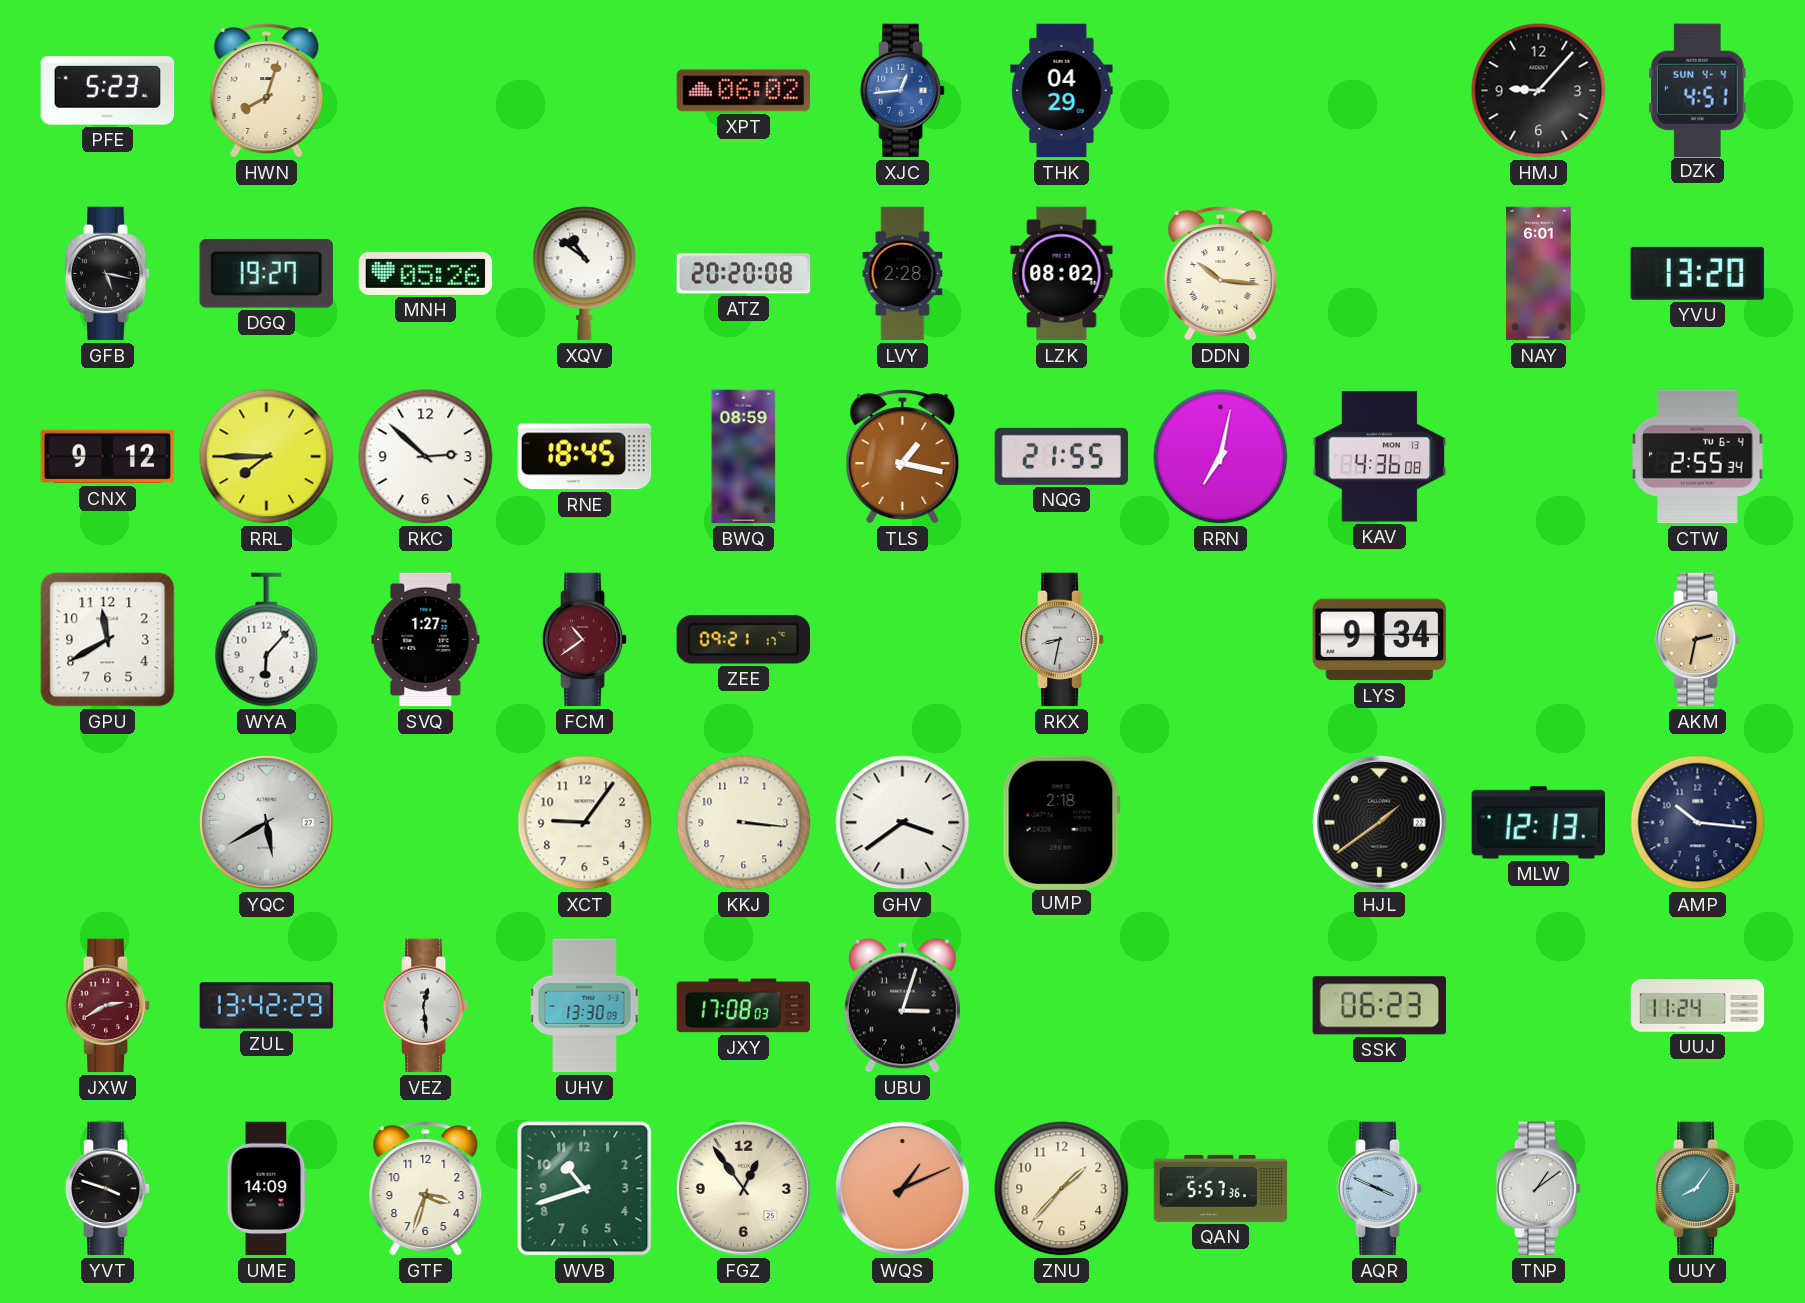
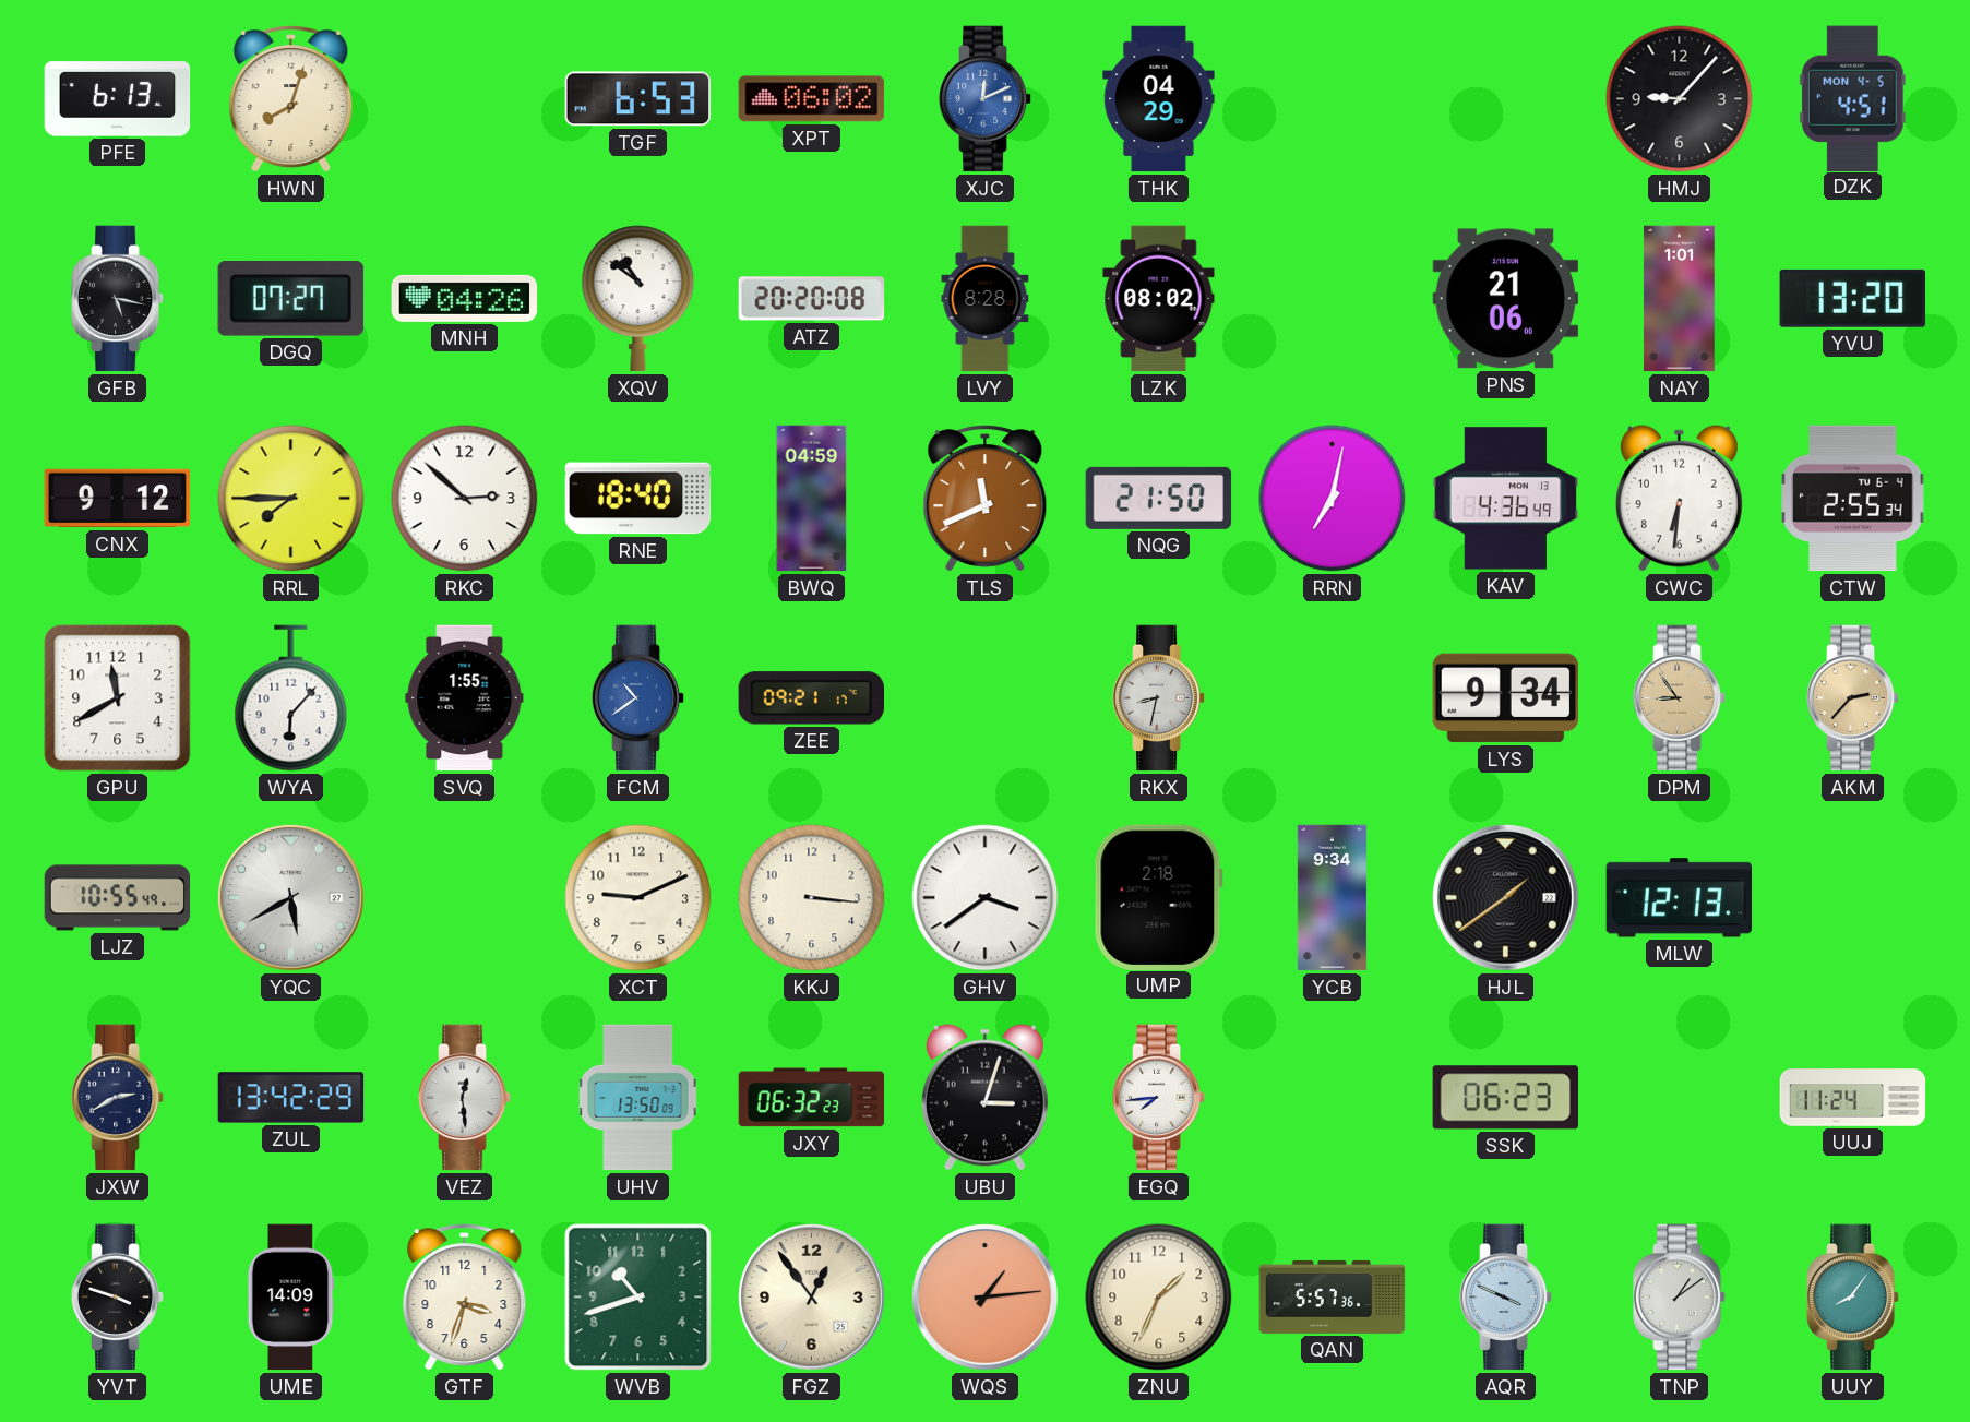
PFE: 5:23 -> 6:13 (118, 99)
TGF: none -> 6:53 (638, 99)
XJC: 12:44 -> 12:11 (986, 99)
DZK date: SUN 4-4 -> MON 4-5 (1853, 98)
DGQ: 19:27 -> 07:27 (290, 298)
MNH: 05:26 -> 04:26 (465, 298)
LVY: 2:28 -> 8:28 (986, 299)
DDN: 10:16 -> none (1221, 274)
PNS: none -> 21:06 (1505, 299)
NAY: 6:01 -> 1:01 (1680, 299)
RNE: 18:45 -> 18:40 (638, 499)
BWQ: 08:59 -> 04:59 (812, 499)
TLS: 1:17 -> 11:41 (986, 499)
NQG: 21:55 -> 21:50 (1159, 498)
KAV: 4:36:08 -> 4:36:49 (1506, 499)
CWC: none -> 6:31 (1679, 498)
SVQ: 1:27 -> 1:55 (465, 698)
FCM dial: burgundy -> blue (638, 698)
DPM: none -> 8:54 (1680, 698)
AKM: 2:32 -> 2:37 (1853, 698)
LJZ: none -> 10:55 (118, 898)
XCT: 9:06 -> 9:11 (638, 898)
YCB: none -> 9:34 (1332, 898)
AMP: 10:16 -> none (1698, 823)
JXW dial: burgundy -> navy (118, 1098)
UHV: 13:30 -> 13:50 (638, 1098)
JXY: 17:08 -> 06:32 (812, 1098)
EGQ: none -> 7:44 (1159, 1098)
WQS: 1:11 -> 1:14 (986, 1298)
ZNU: 1:37 -> 1:34 (1159, 1298)
